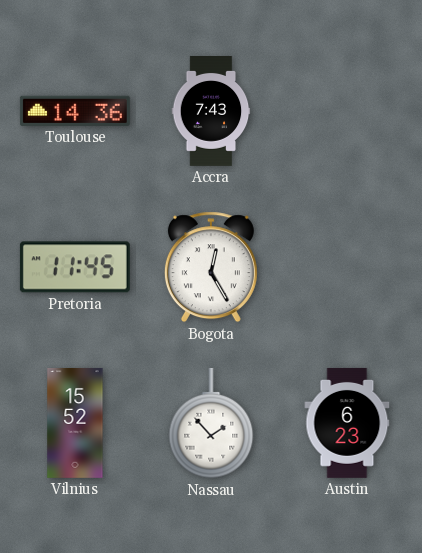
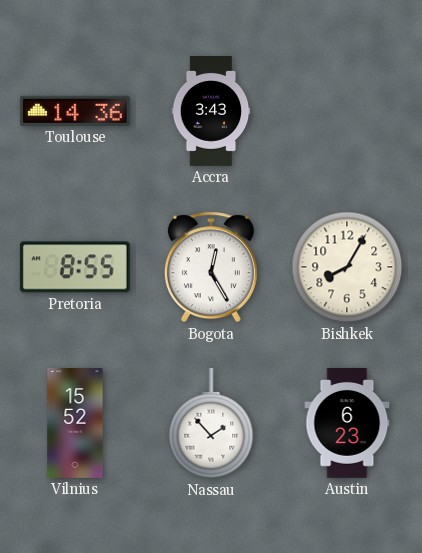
Accra: 7:43 -> 3:43 (211, 112)
Pretoria: 11:45 -> 8:55 (75, 267)
Bishkek: none -> 8:05 (347, 267)
